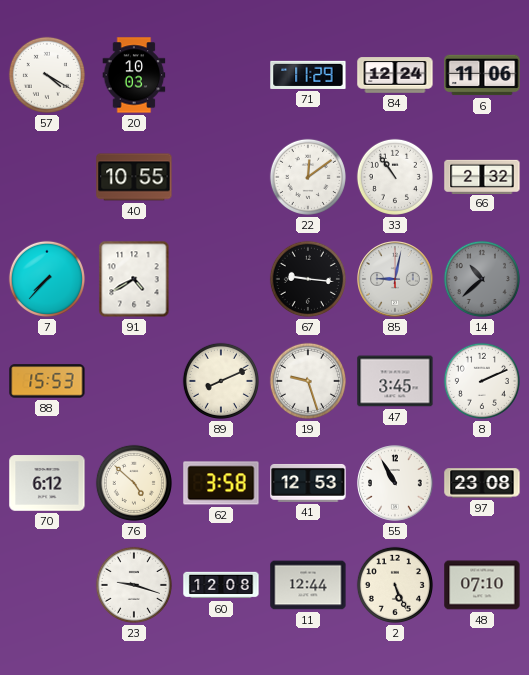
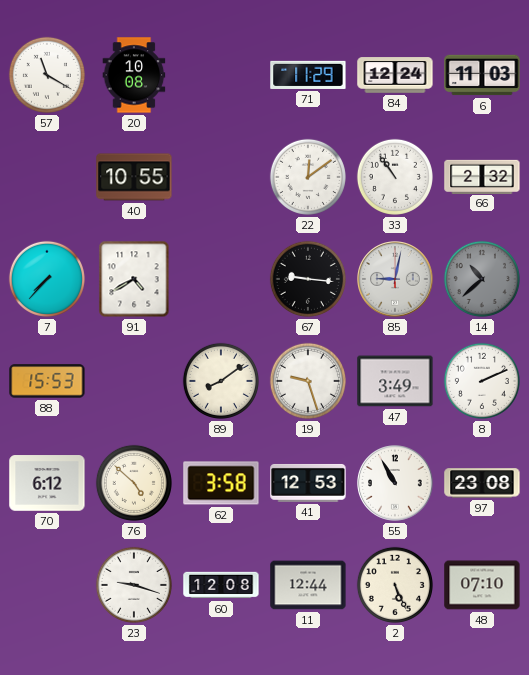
57: 4:20 -> 11:20 (47, 75)
20: 10:03 -> 10:08 (134, 75)
6: 11:06 -> 11:03 (482, 75)
89: 8:11 -> 8:09 (221, 381)
47: 3:45 -> 3:49 (395, 381)
